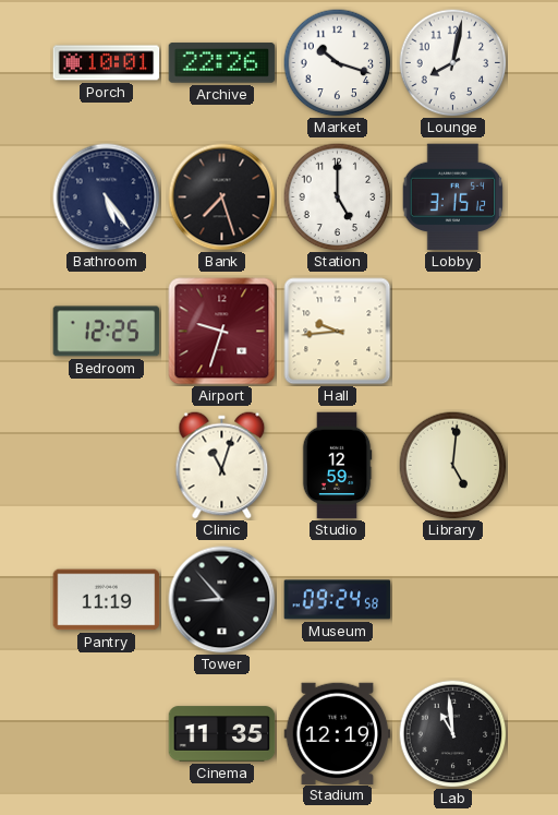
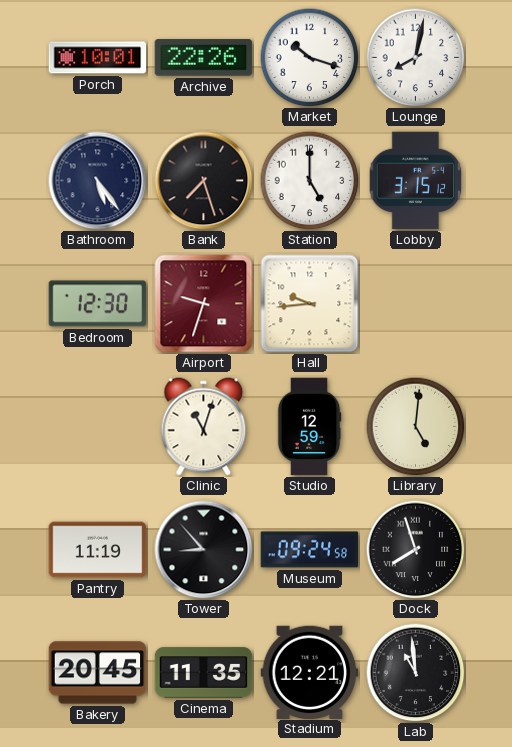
Bedroom: 12:25 -> 12:30 (98, 304)
Dock: none -> 7:57 (416, 550)
Bakery: none -> 20:45 (98, 673)
Stadium: 12:19 -> 12:21 (310, 672)
